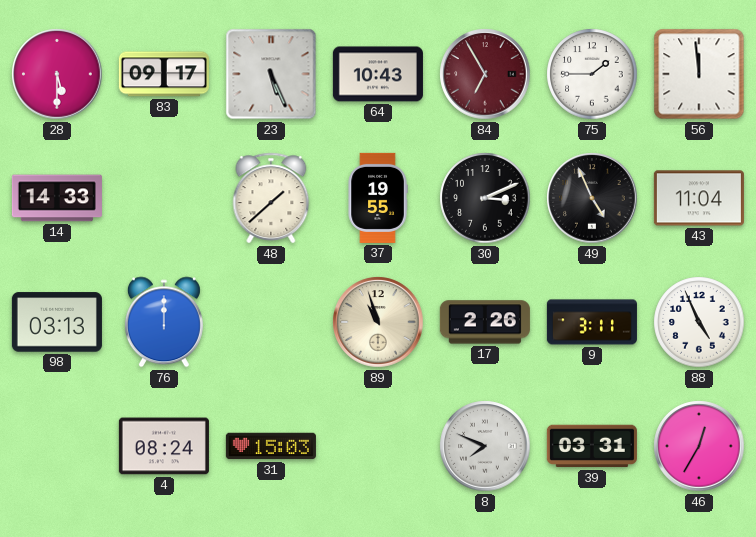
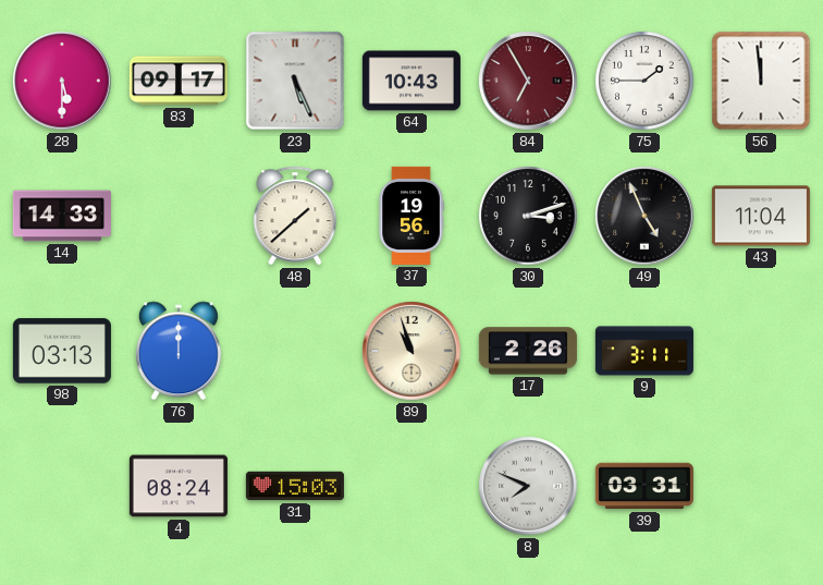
37: 19:55 -> 19:56 (411, 216)
30: 3:11 -> 3:12 (528, 216)
88: 4:56 -> none (699, 322)
46: 12:35 -> none (699, 446)
